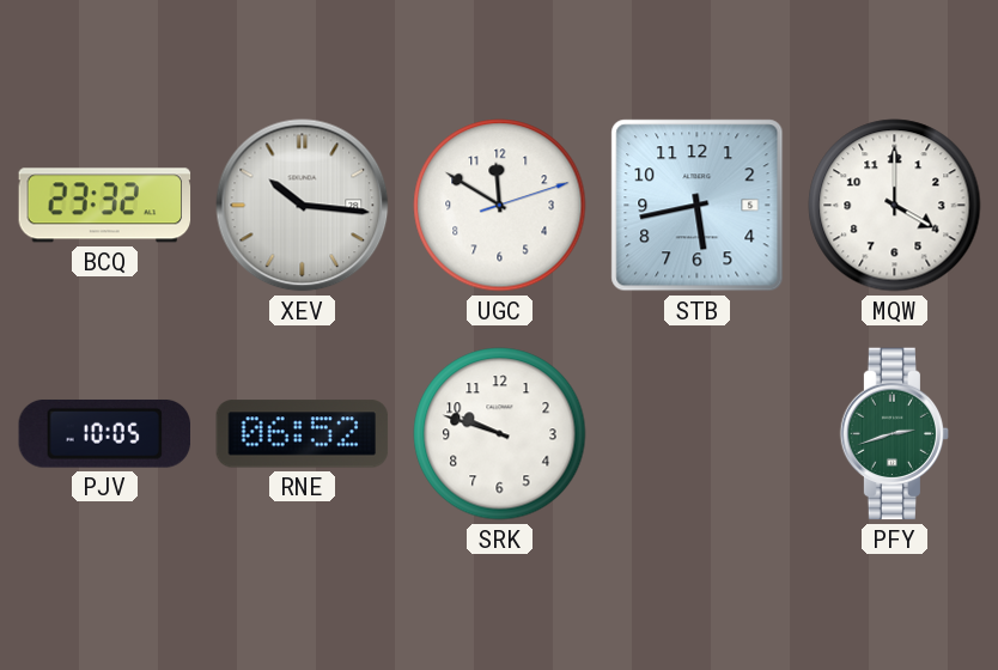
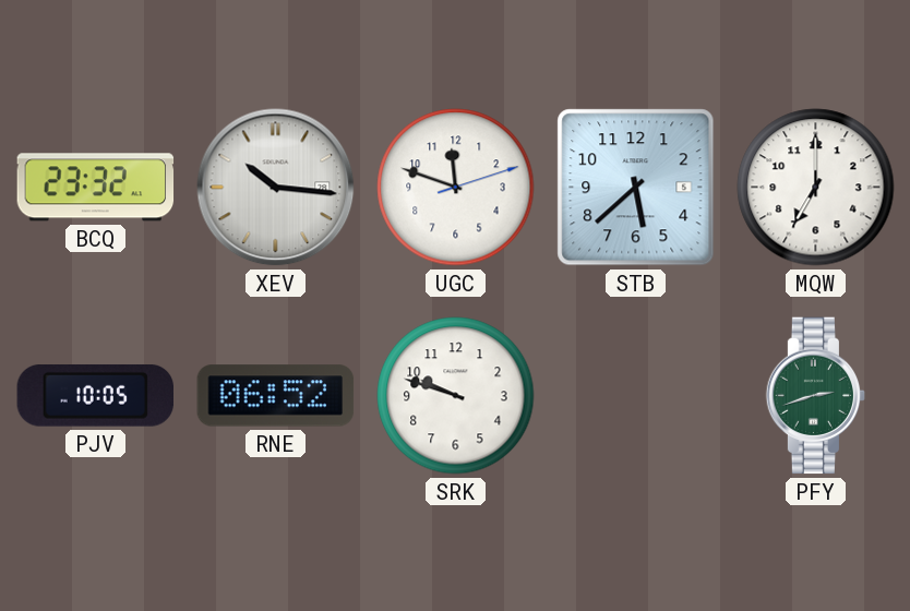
UGC: 11:50 -> 11:48 (456, 188)
STB: 5:43 -> 5:38 (636, 188)
MQW: 4:00 -> 7:00 (816, 188)
